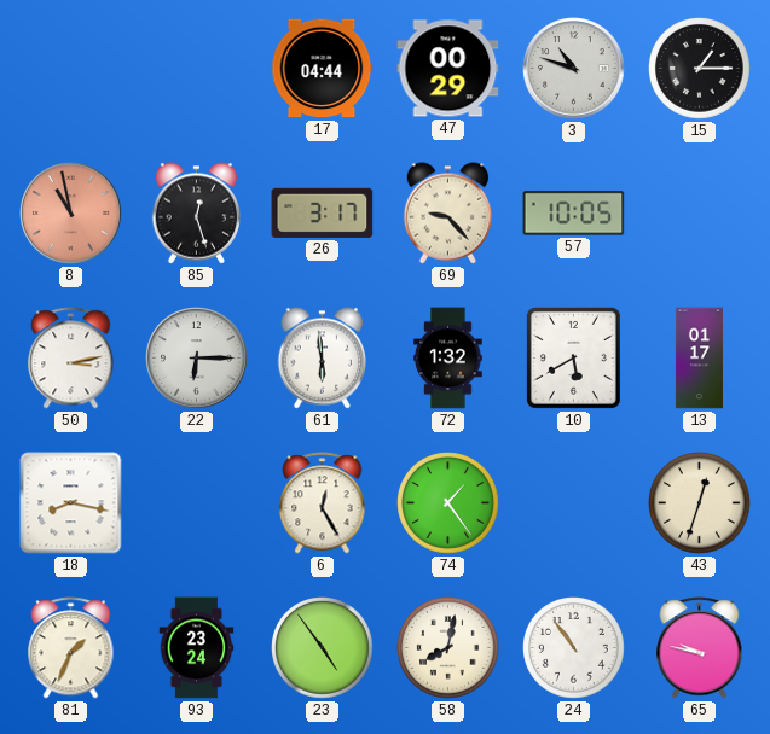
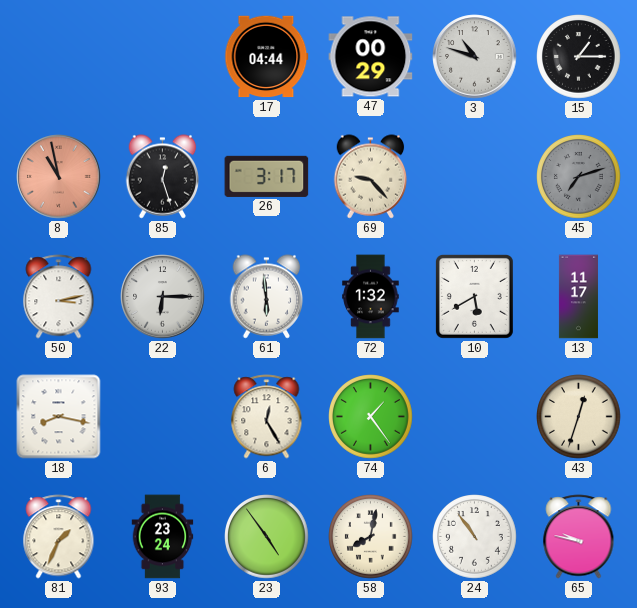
57: 10:05 -> none (574, 214)
45: none -> 7:12 (579, 177)
13: 01:17 -> 11:17 (578, 297)
